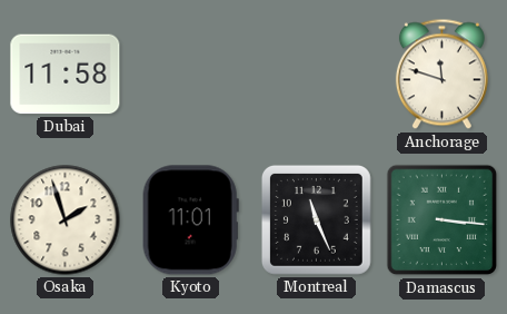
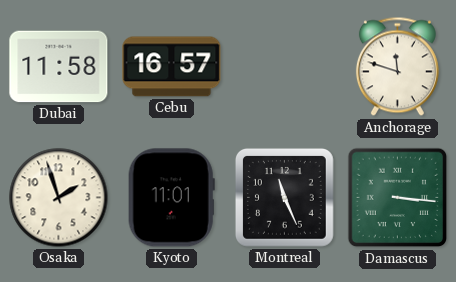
Cebu: none -> 16:57 (172, 67)
